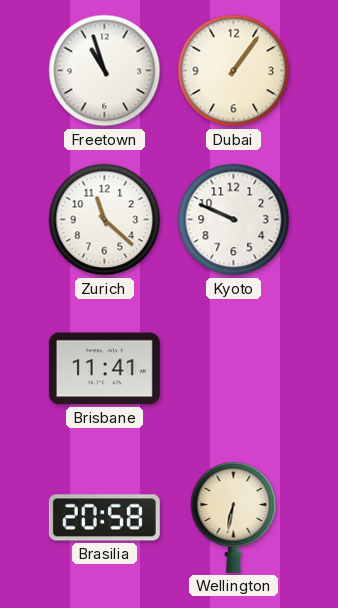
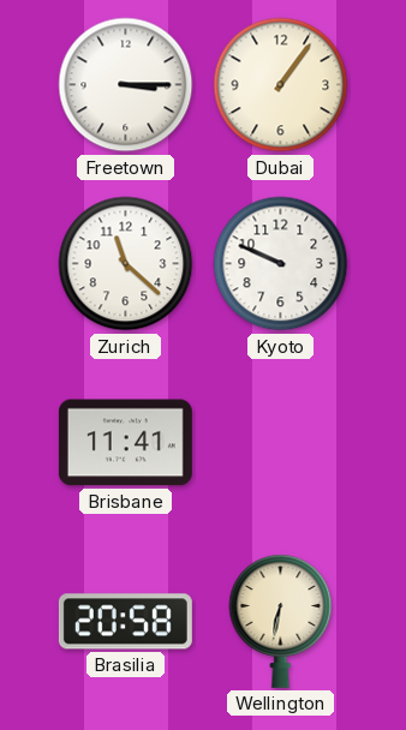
Freetown: 10:57 -> 3:15 (126, 85)
